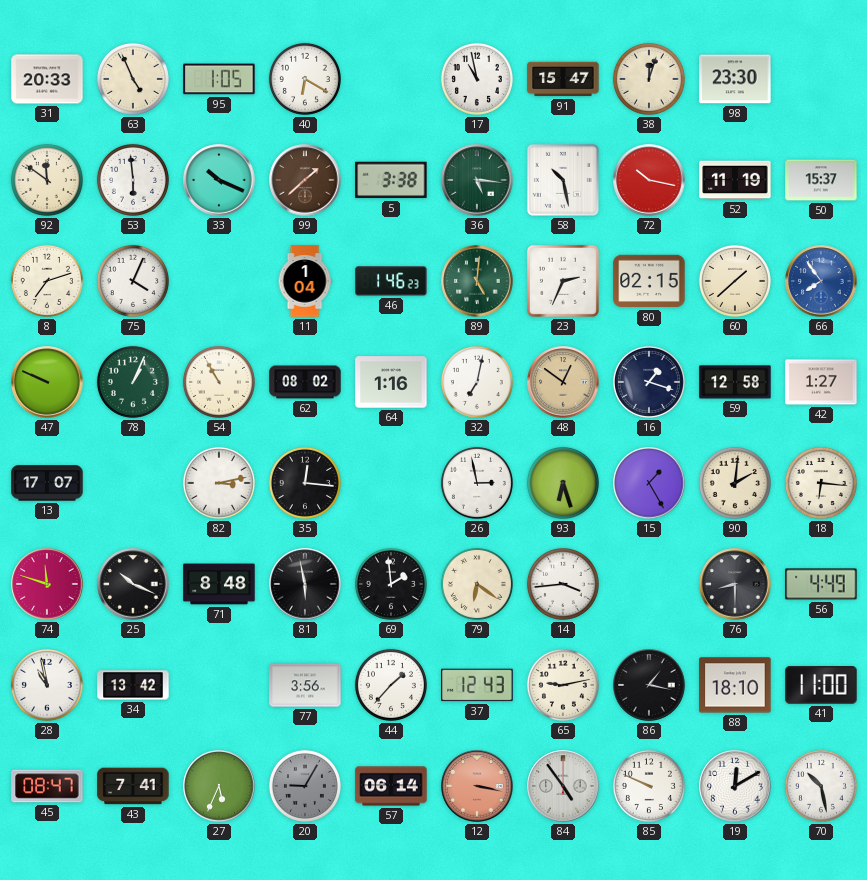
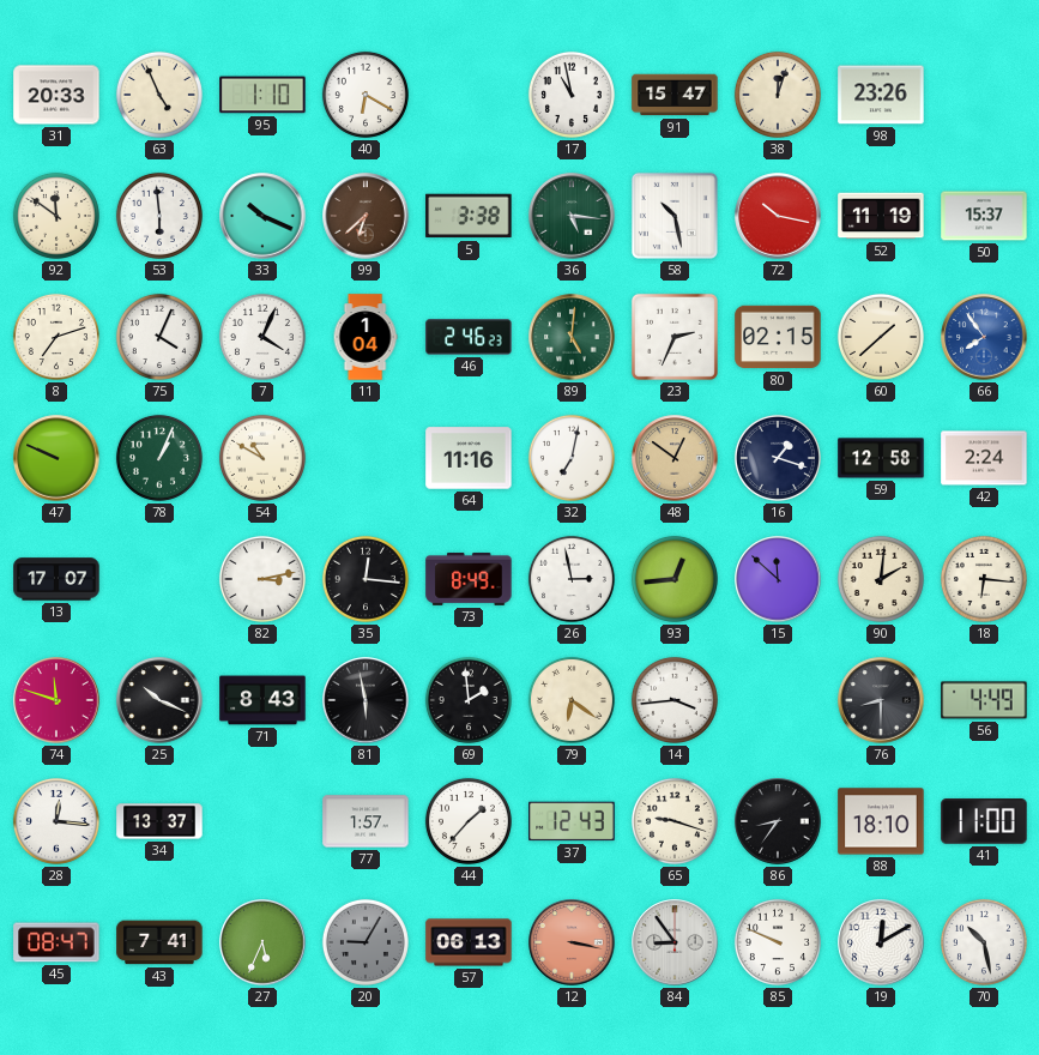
95: 1:05 -> 1:10 (262, 95)
98: 23:30 -> 23:26 (881, 95)
99: 1:38 -> 6:38 (366, 216)
7: none -> 4:04 (262, 337)
46: 1:46 -> 2:46 (469, 337)
54: 10:55 -> 10:50 (262, 458)
62: 08:02 -> none (305, 382)
64: 1:16 -> 11:16 (469, 458)
42: 1:27 -> 2:24 (984, 458)
73: none -> 8:49 (469, 579)
93: 6:27 -> 12:44 (675, 579)
15: 1:25 -> 11:52 (778, 579)
71: 8:48 -> 8:43 (262, 700)
28: 10:58 -> 12:16 (56, 821)
34: 13:42 -> 13:37 (159, 821)
77: 3:56 -> 1:57 (366, 821)
65: 9:13 -> 9:18 (675, 821)
86: 1:17 -> 8:36 (778, 821)
57: 06:14 -> 06:13 (469, 942)
84: 4:54 -> 8:54 (675, 942)
